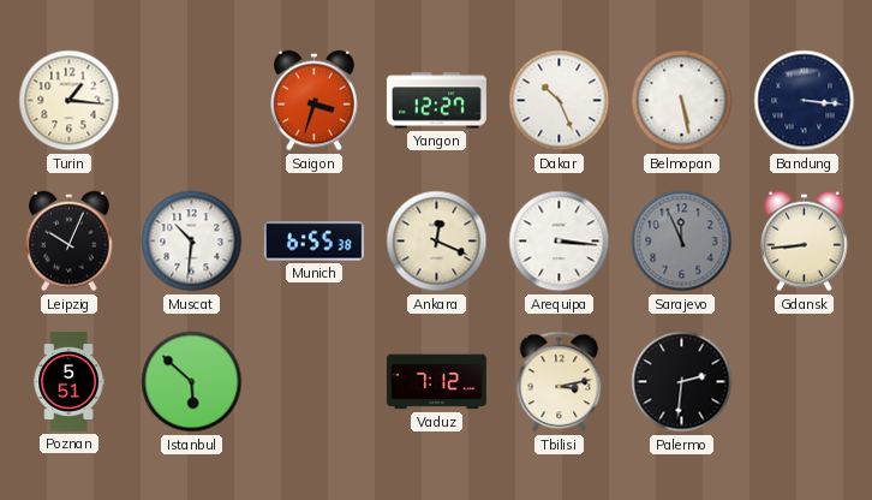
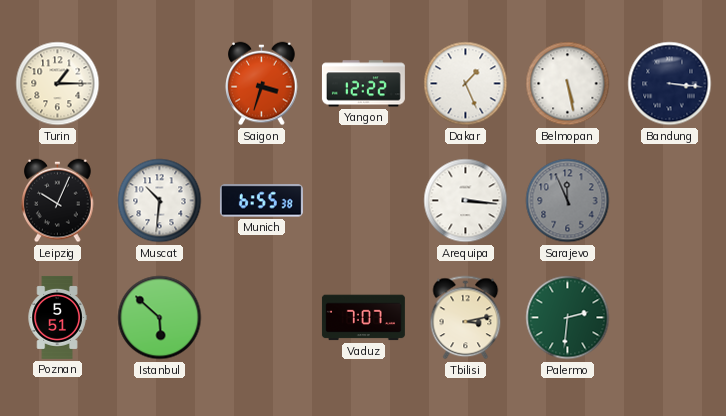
Turin: 1:16 -> 1:15 (58, 84)
Yangon: 12:27 -> 12:22 (363, 84)
Dakar: 10:26 -> 1:26 (466, 84)
Ankara: 12:19 -> none (437, 242)
Gdansk: 8:44 -> none (805, 242)
Vaduz: 7:12 -> 7:07 (363, 318)
Palermo dial: black -> green (568, 318)
